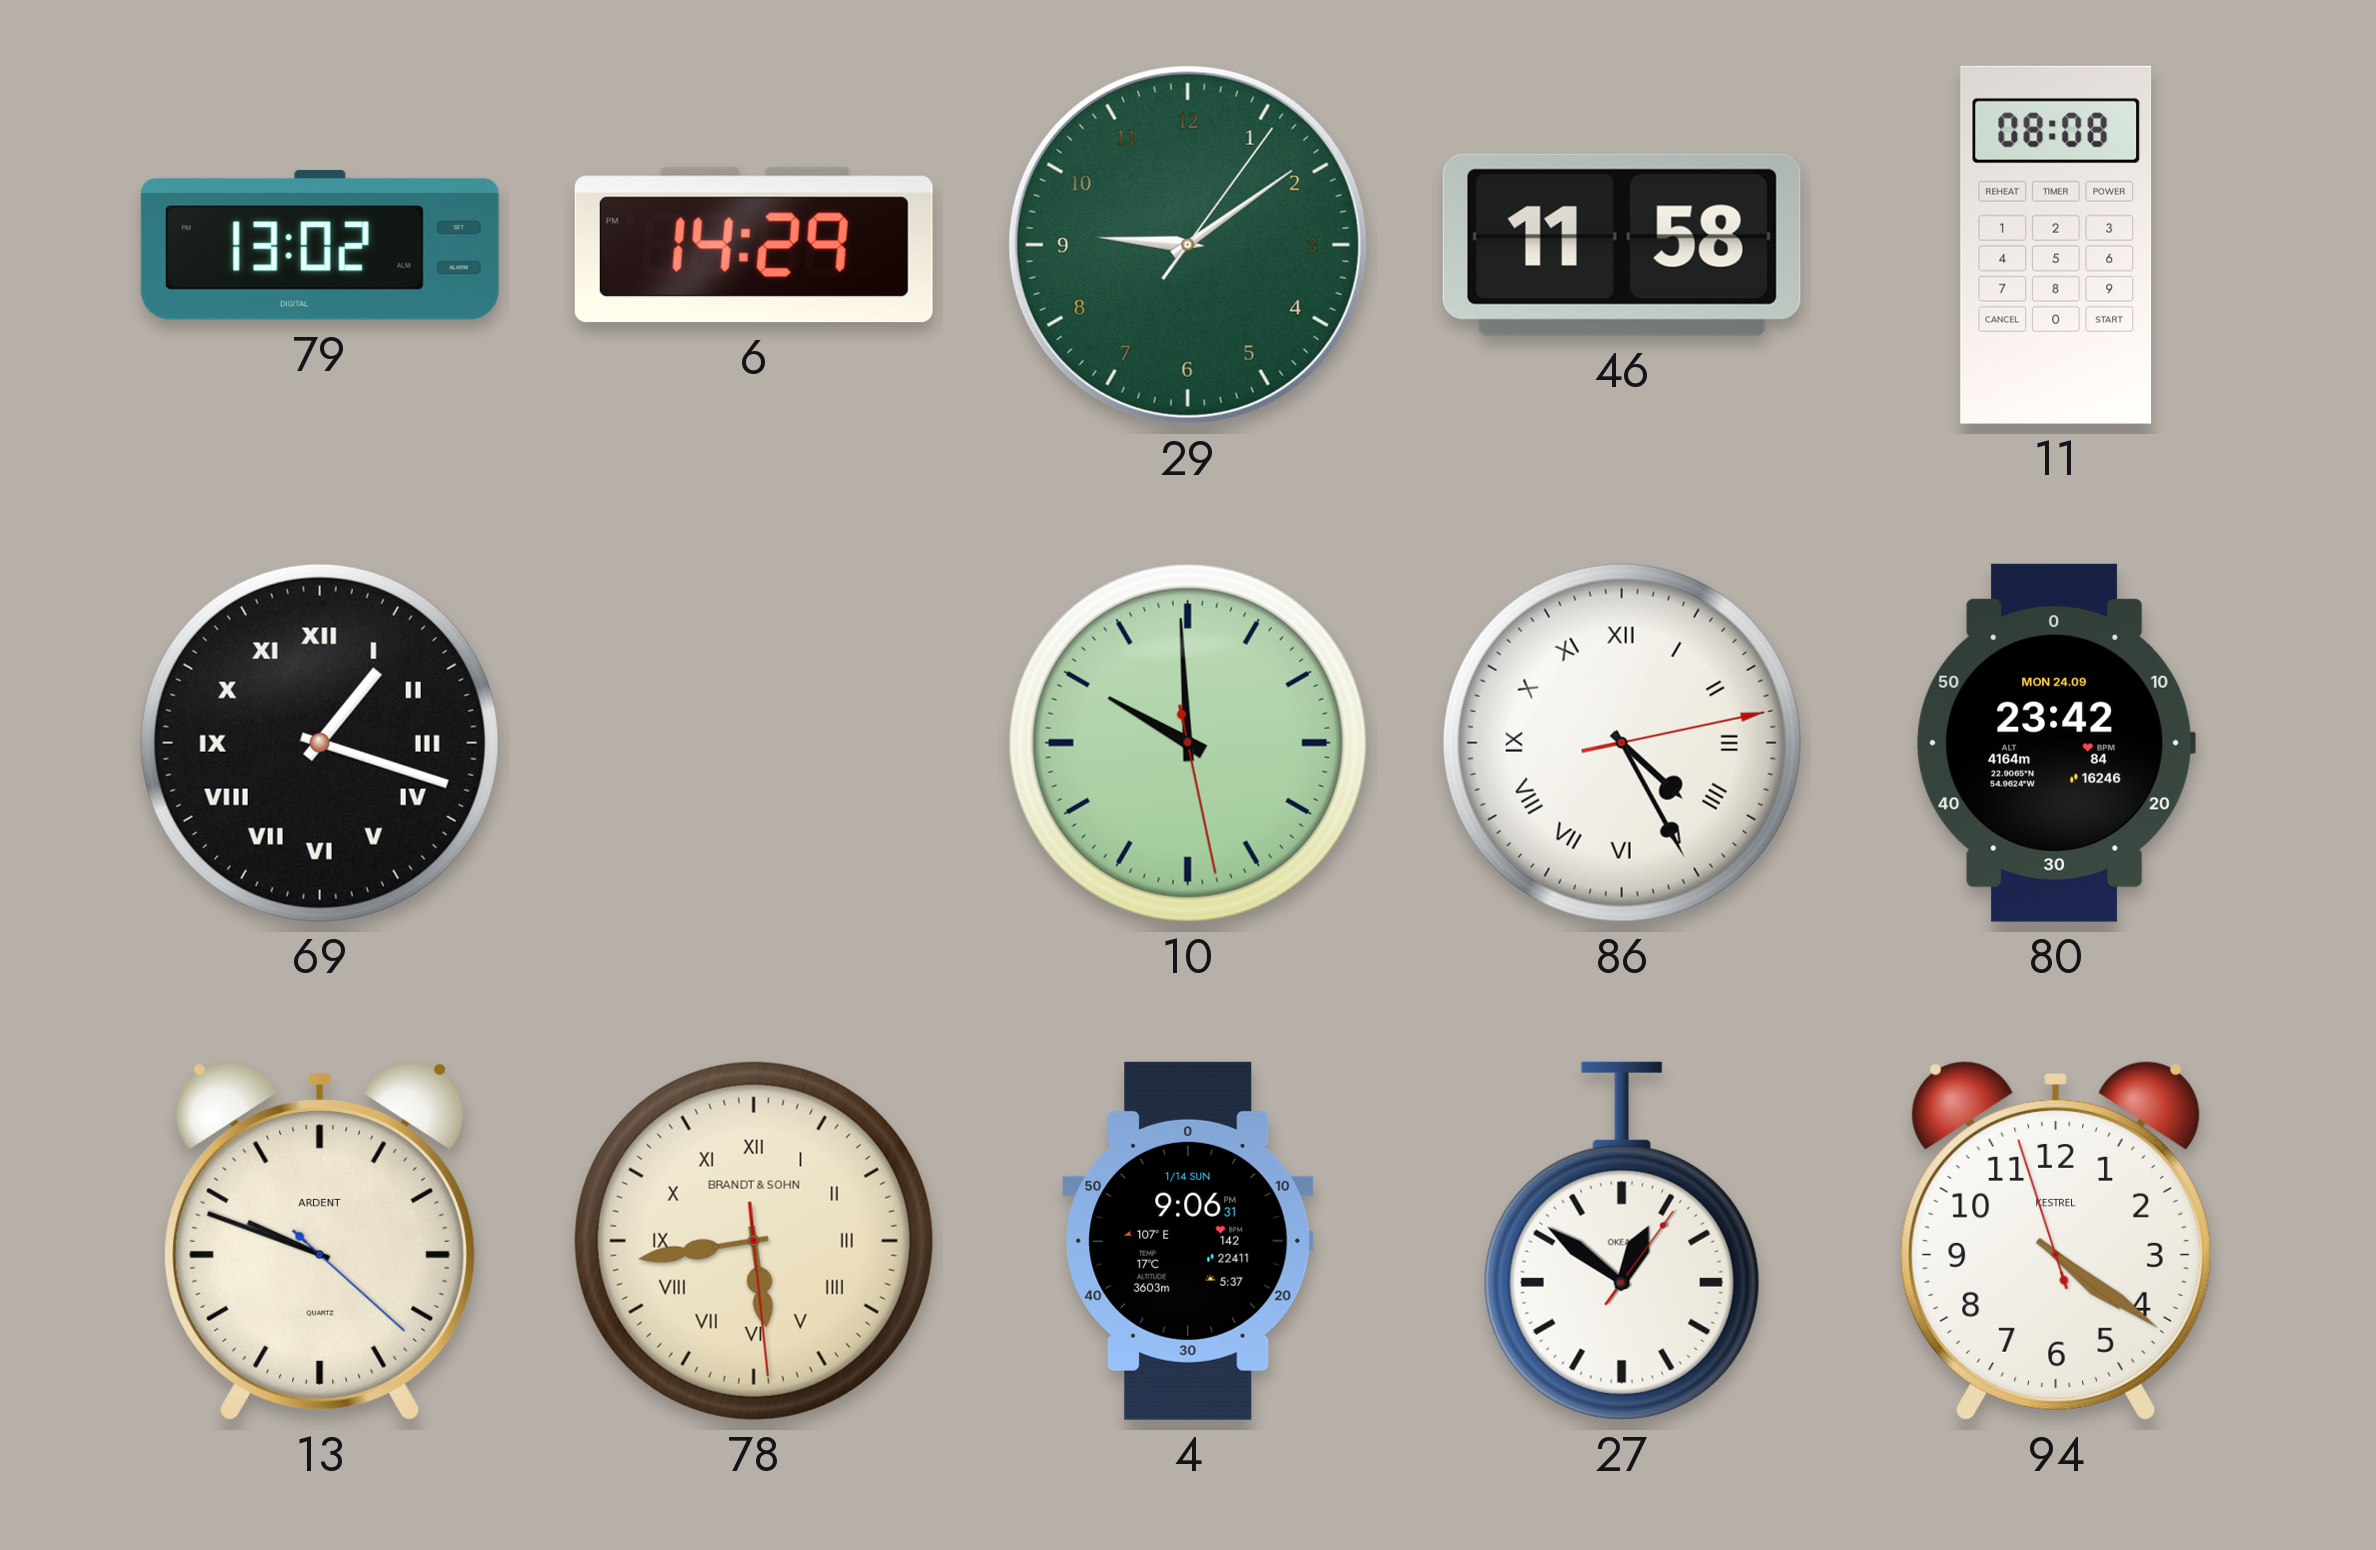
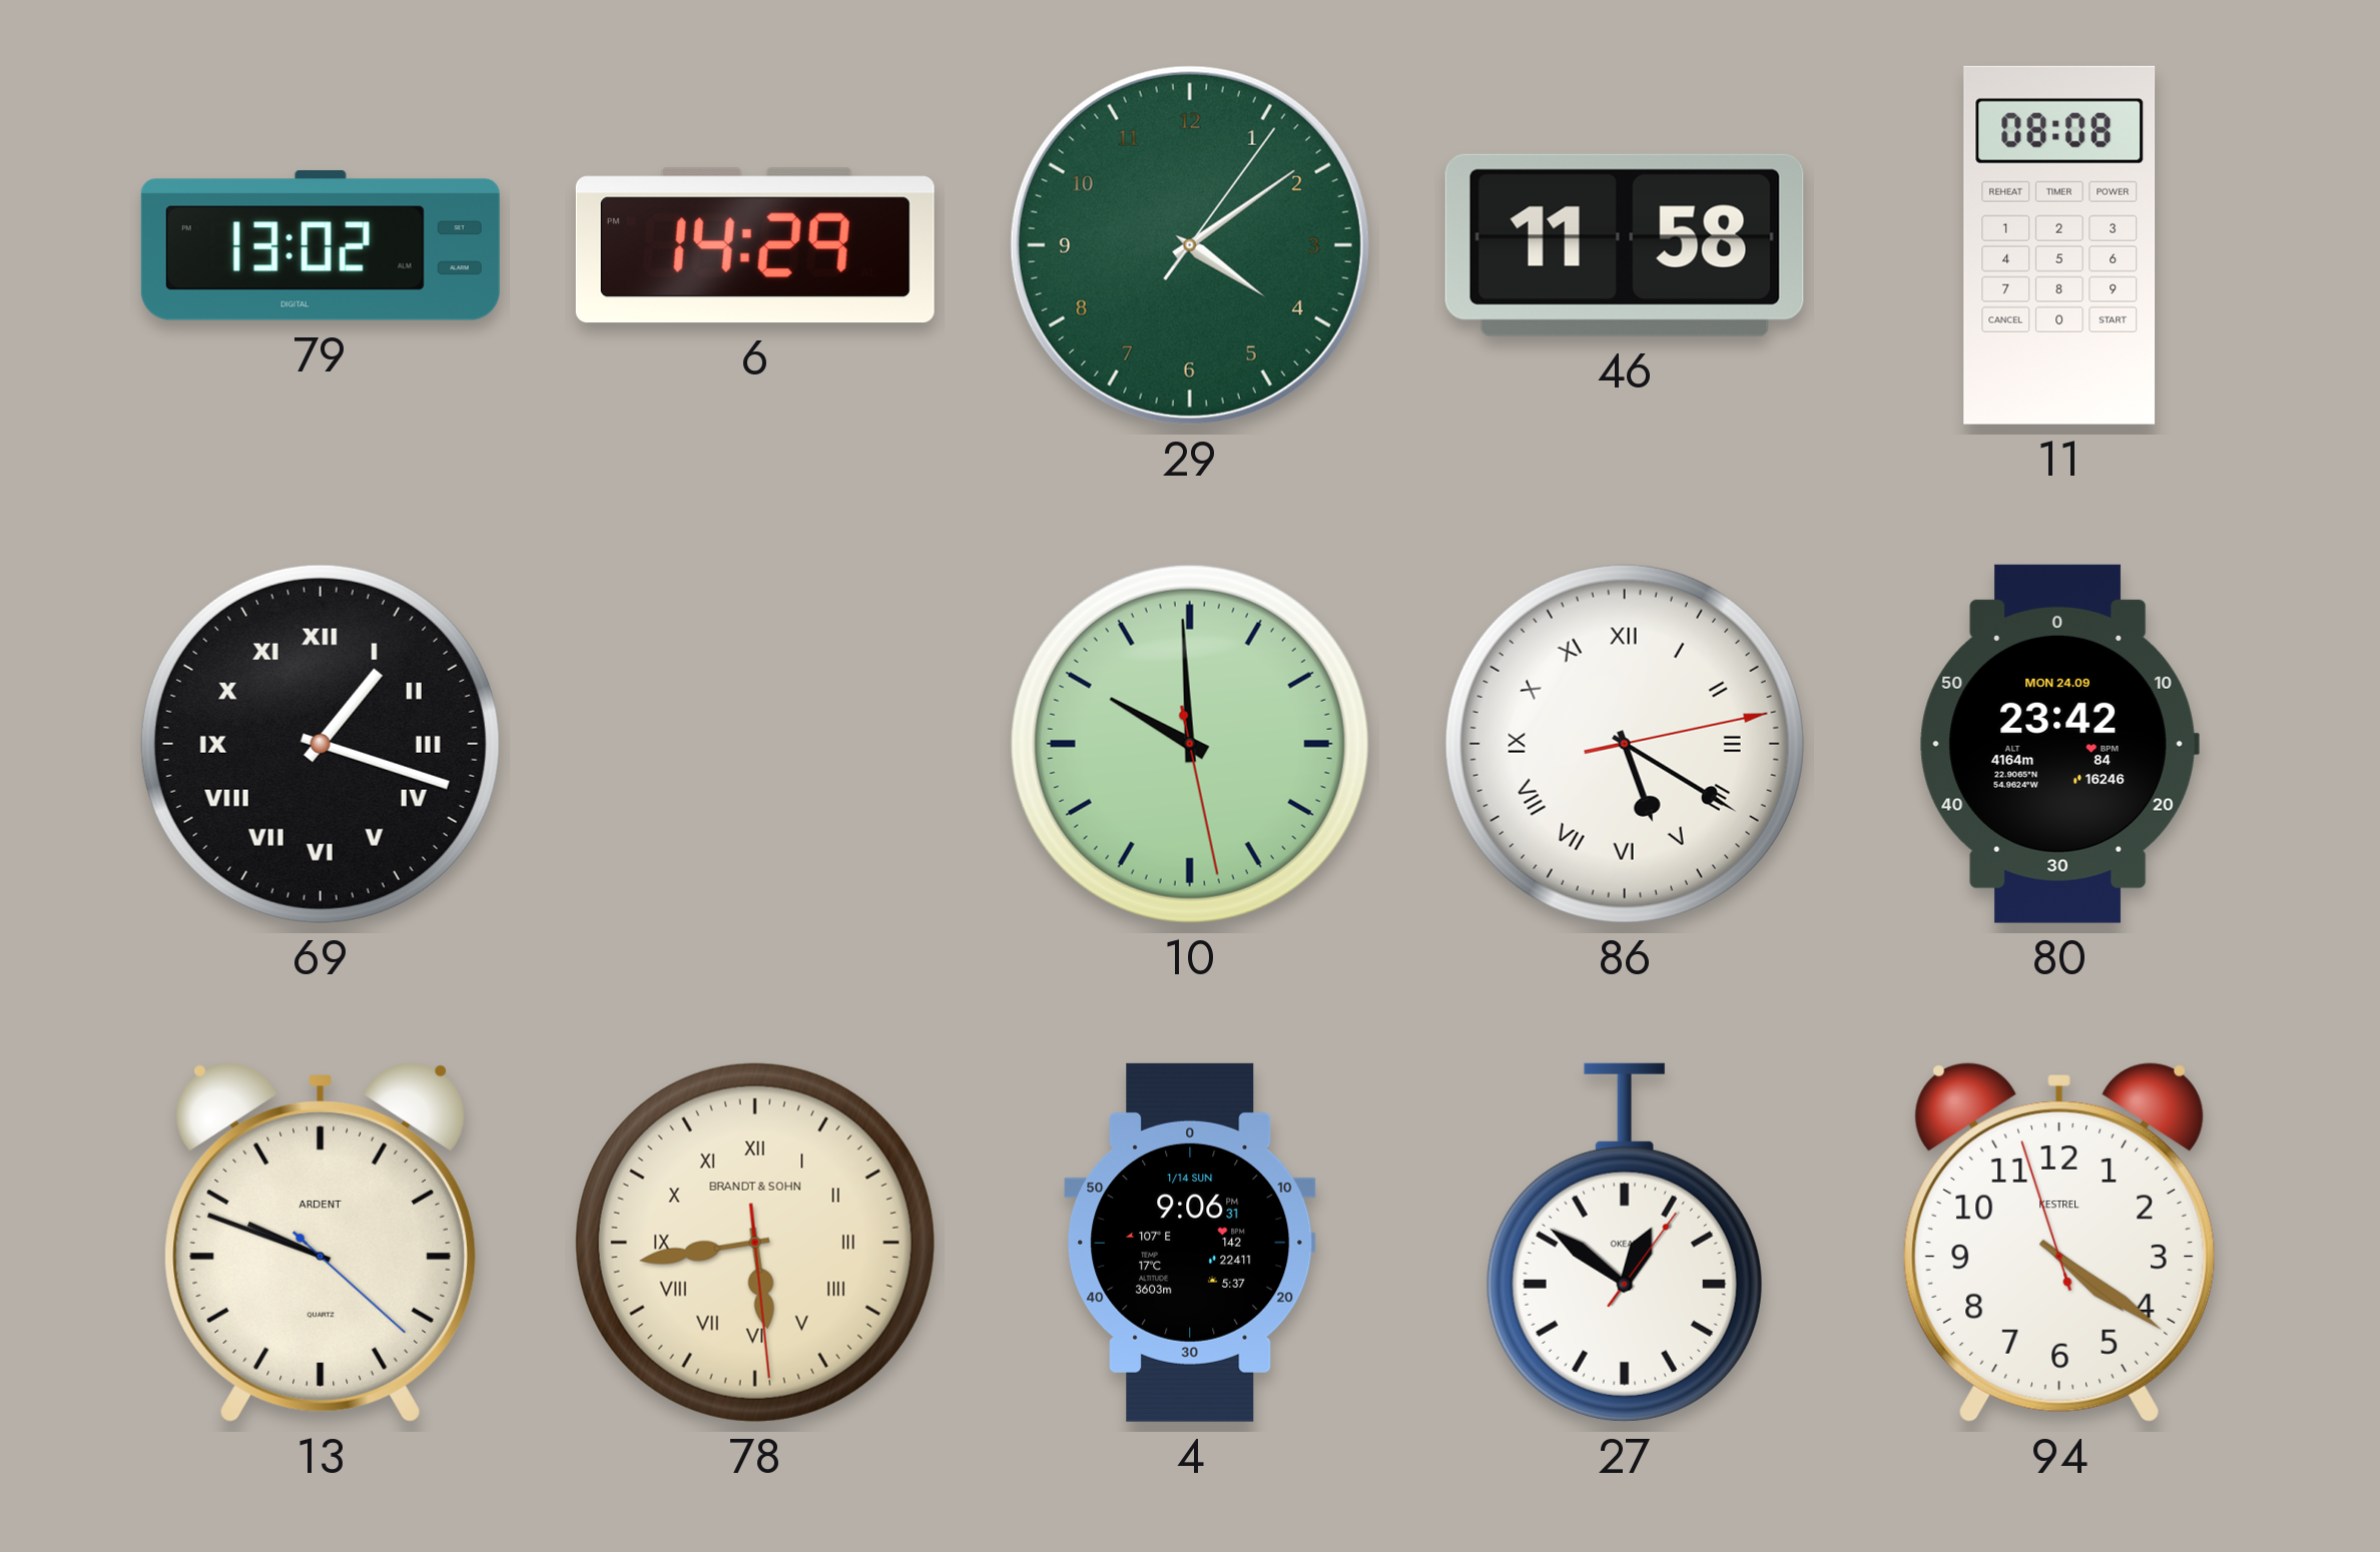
29: 9:09 -> 4:09 (1190, 245)
86: 4:25 -> 5:20 (1625, 744)
